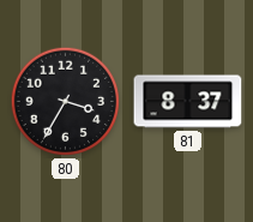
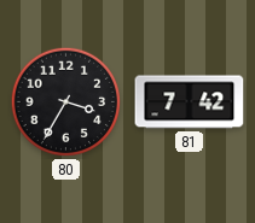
81: 8:37 -> 7:42 (190, 102)
